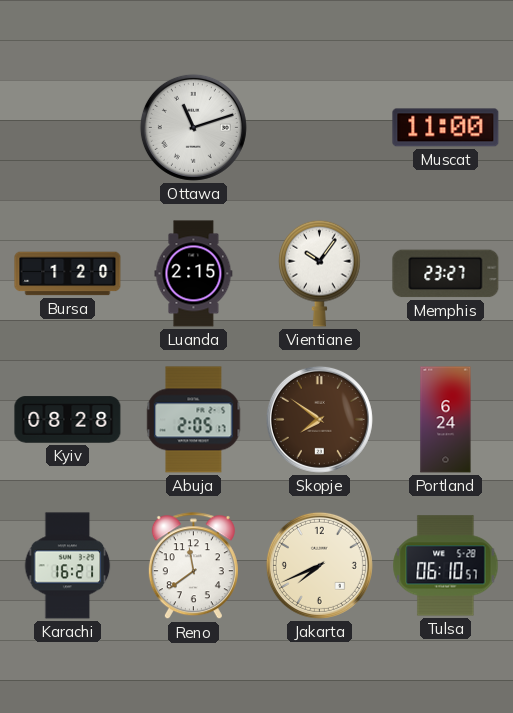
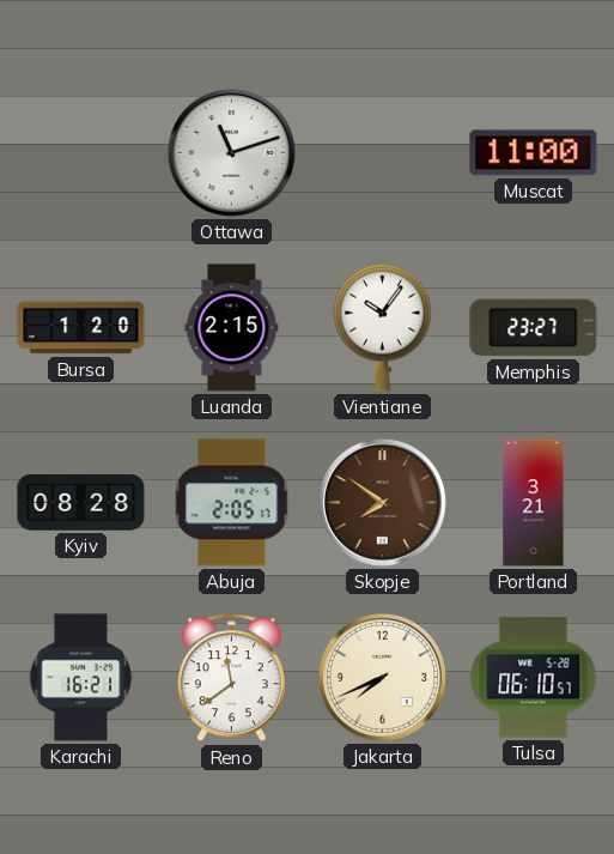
Portland: 6:24 -> 3:21 (534, 503)
